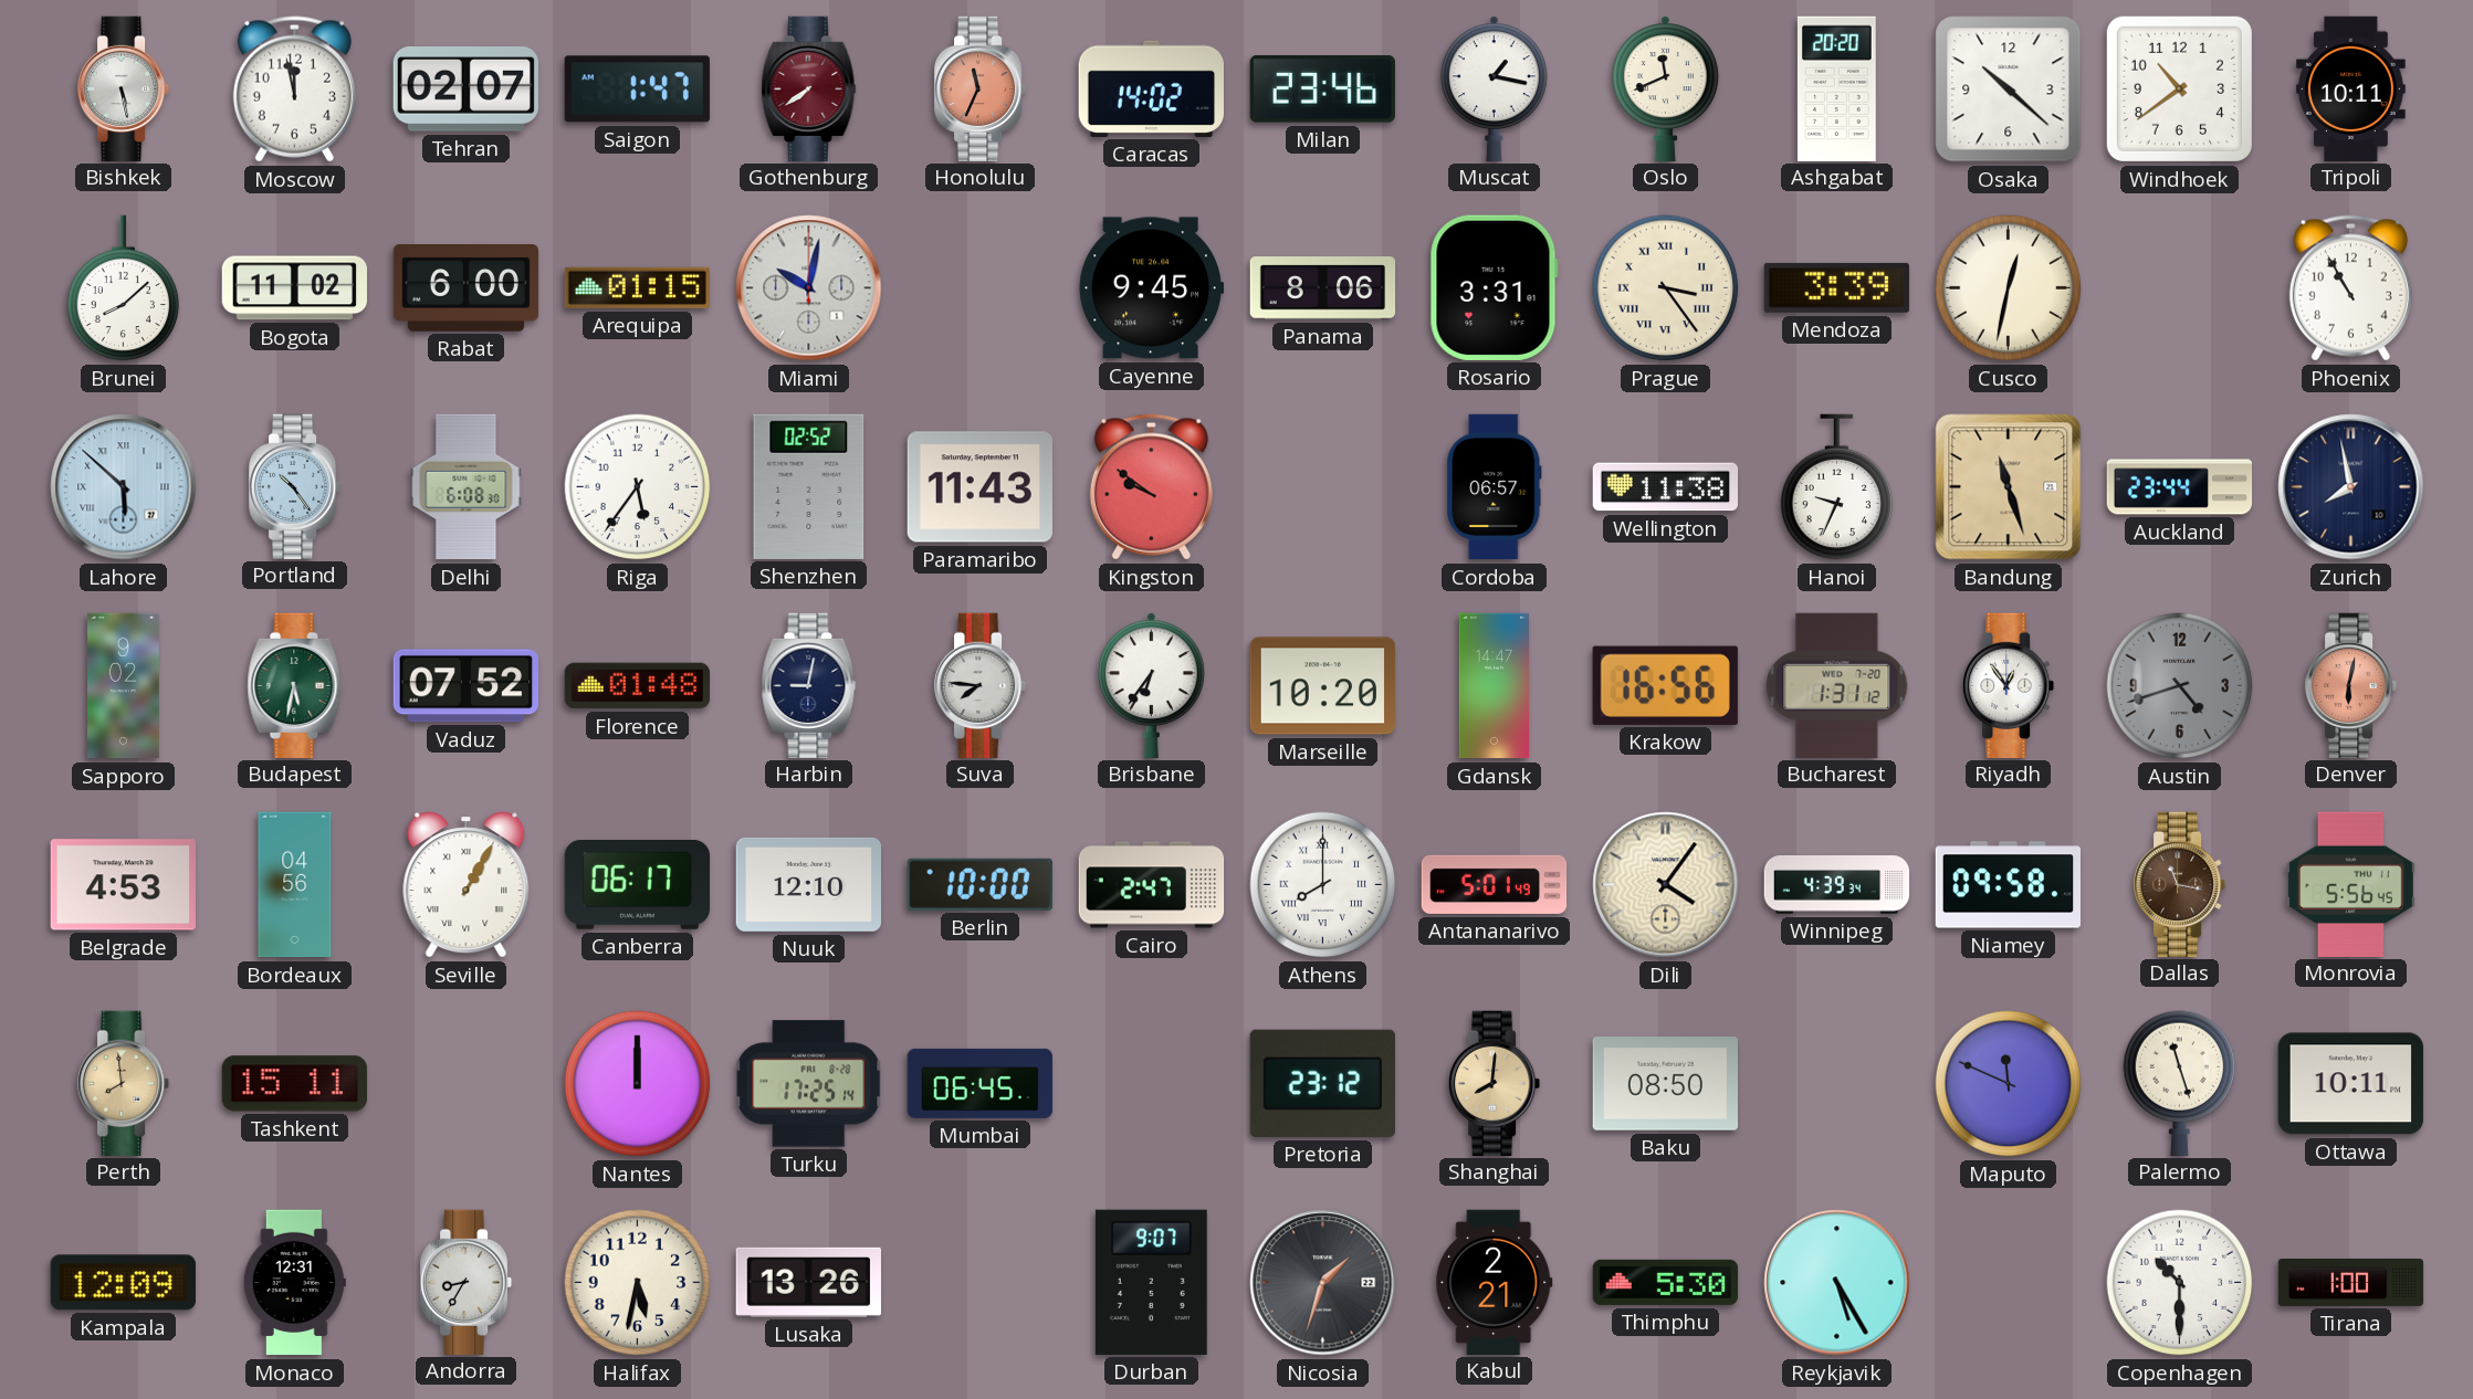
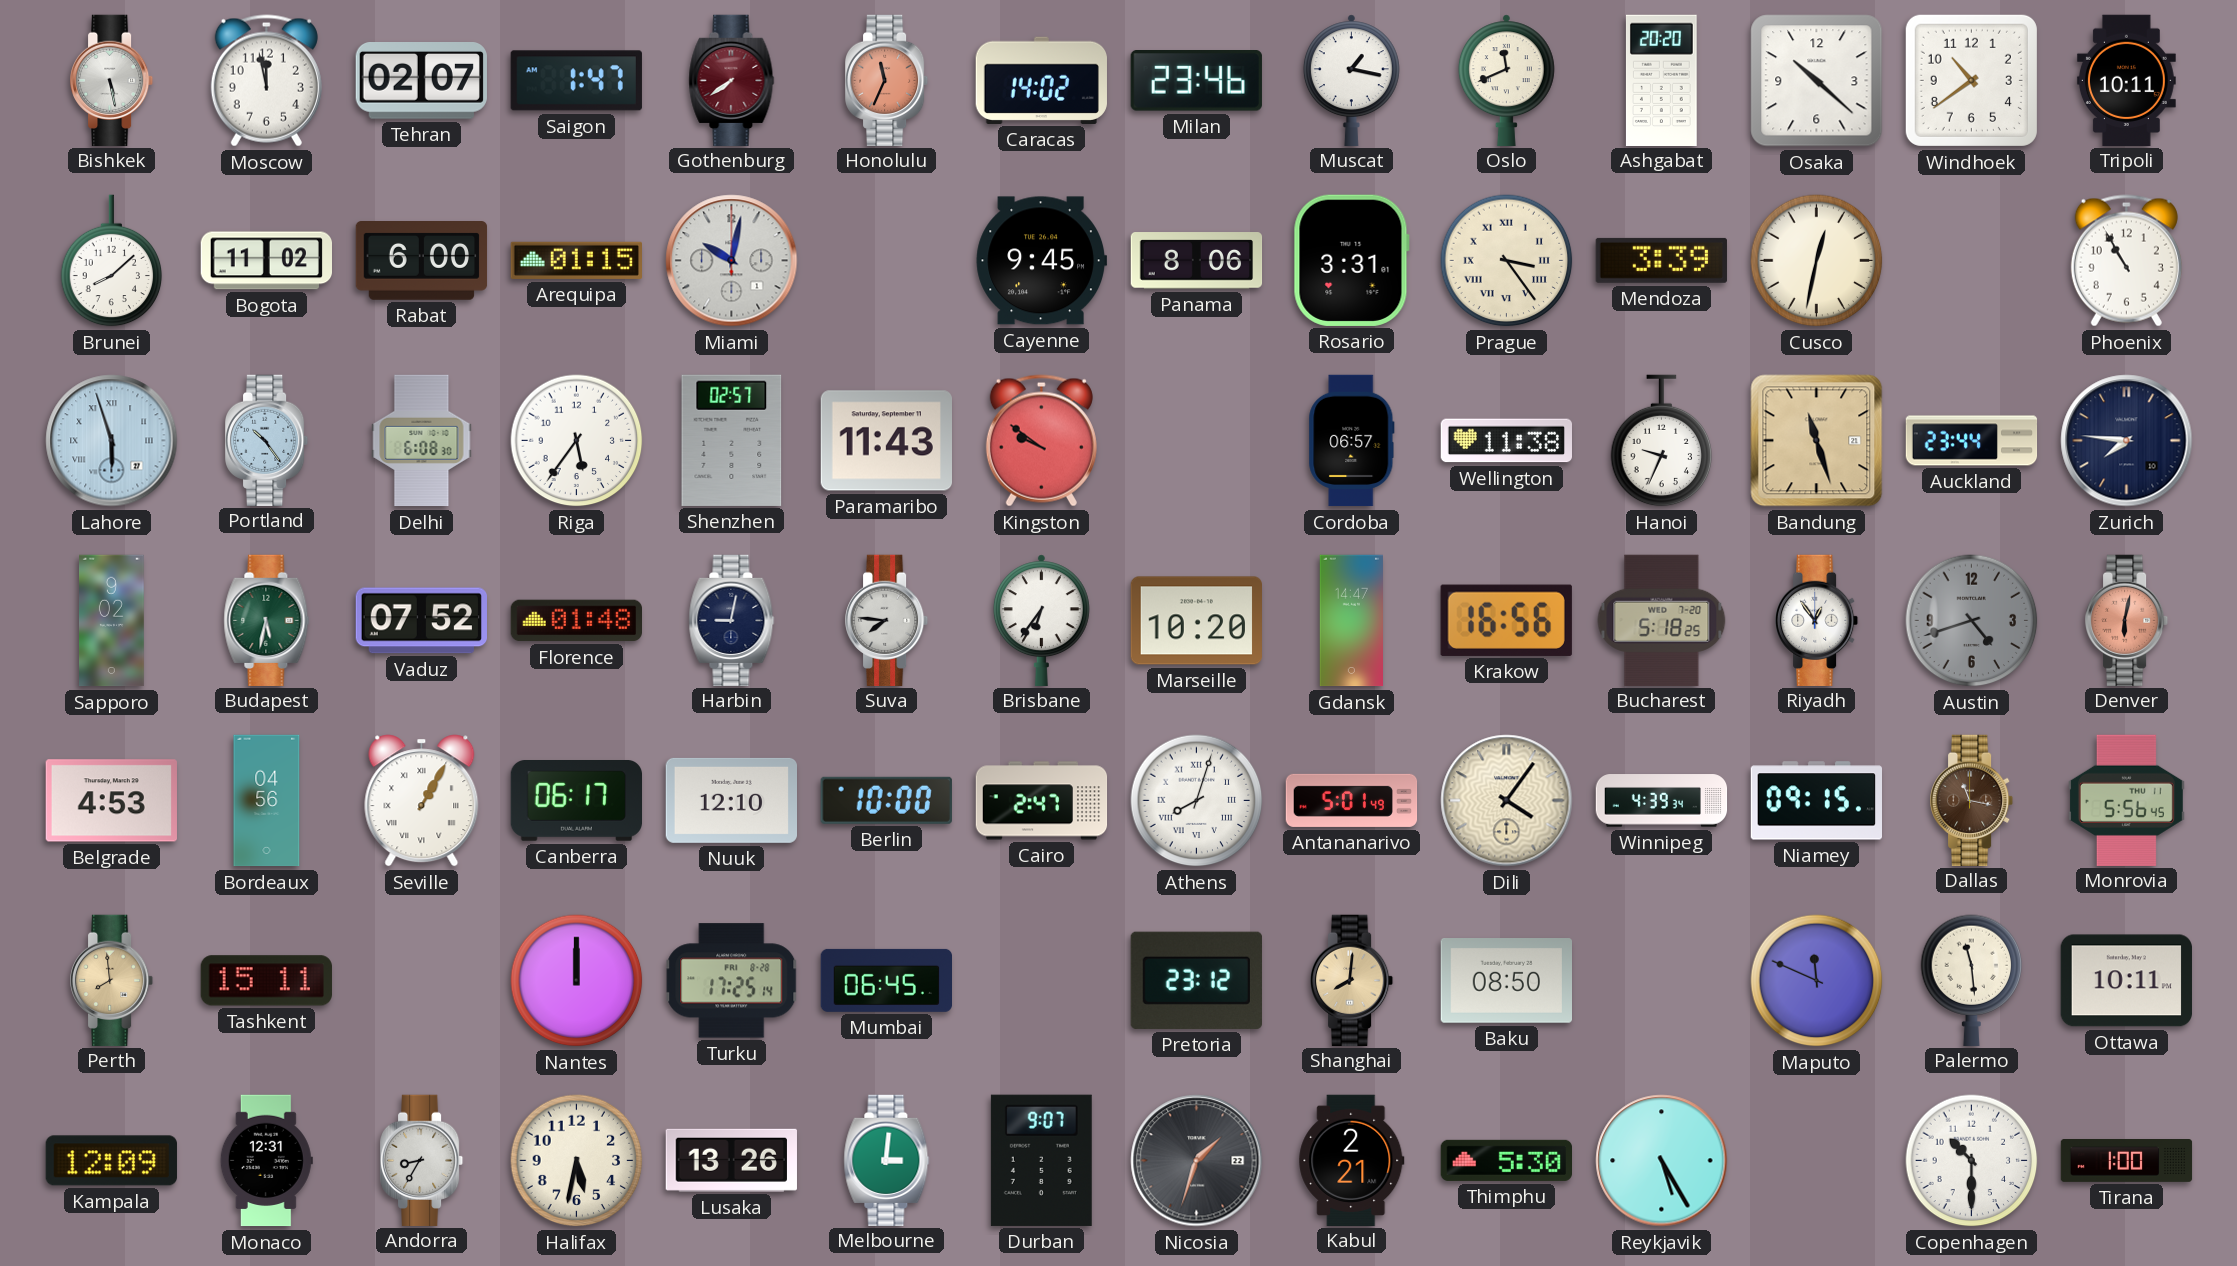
Lahore: 5:52 -> 5:57 (112, 441)
Shenzhen: 02:52 -> 02:57 (732, 440)
Zurich: 7:58 -> 7:46 (2127, 441)
Bucharest: 1:31 -> 5:18 (1662, 620)
Athens: 8:00 -> 8:03 (1197, 801)
Niamey: 09:58 -> 09:15 (1816, 801)
Palermo: 11:27 -> 11:29 (1972, 980)
Melbourne: none -> 3:01 (887, 1160)
